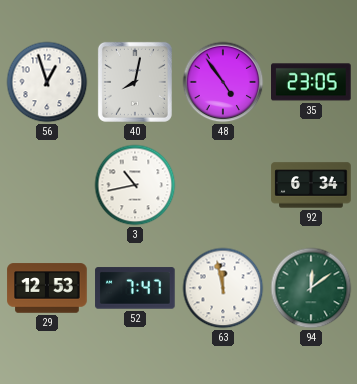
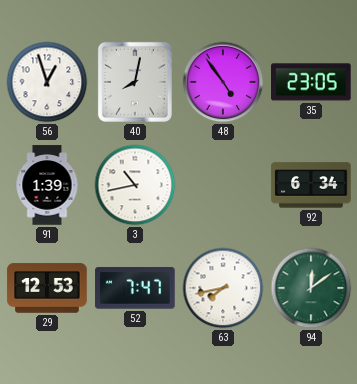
91: none -> 1:39 (47, 185)
63: 11:58 -> 7:43 (223, 288)
